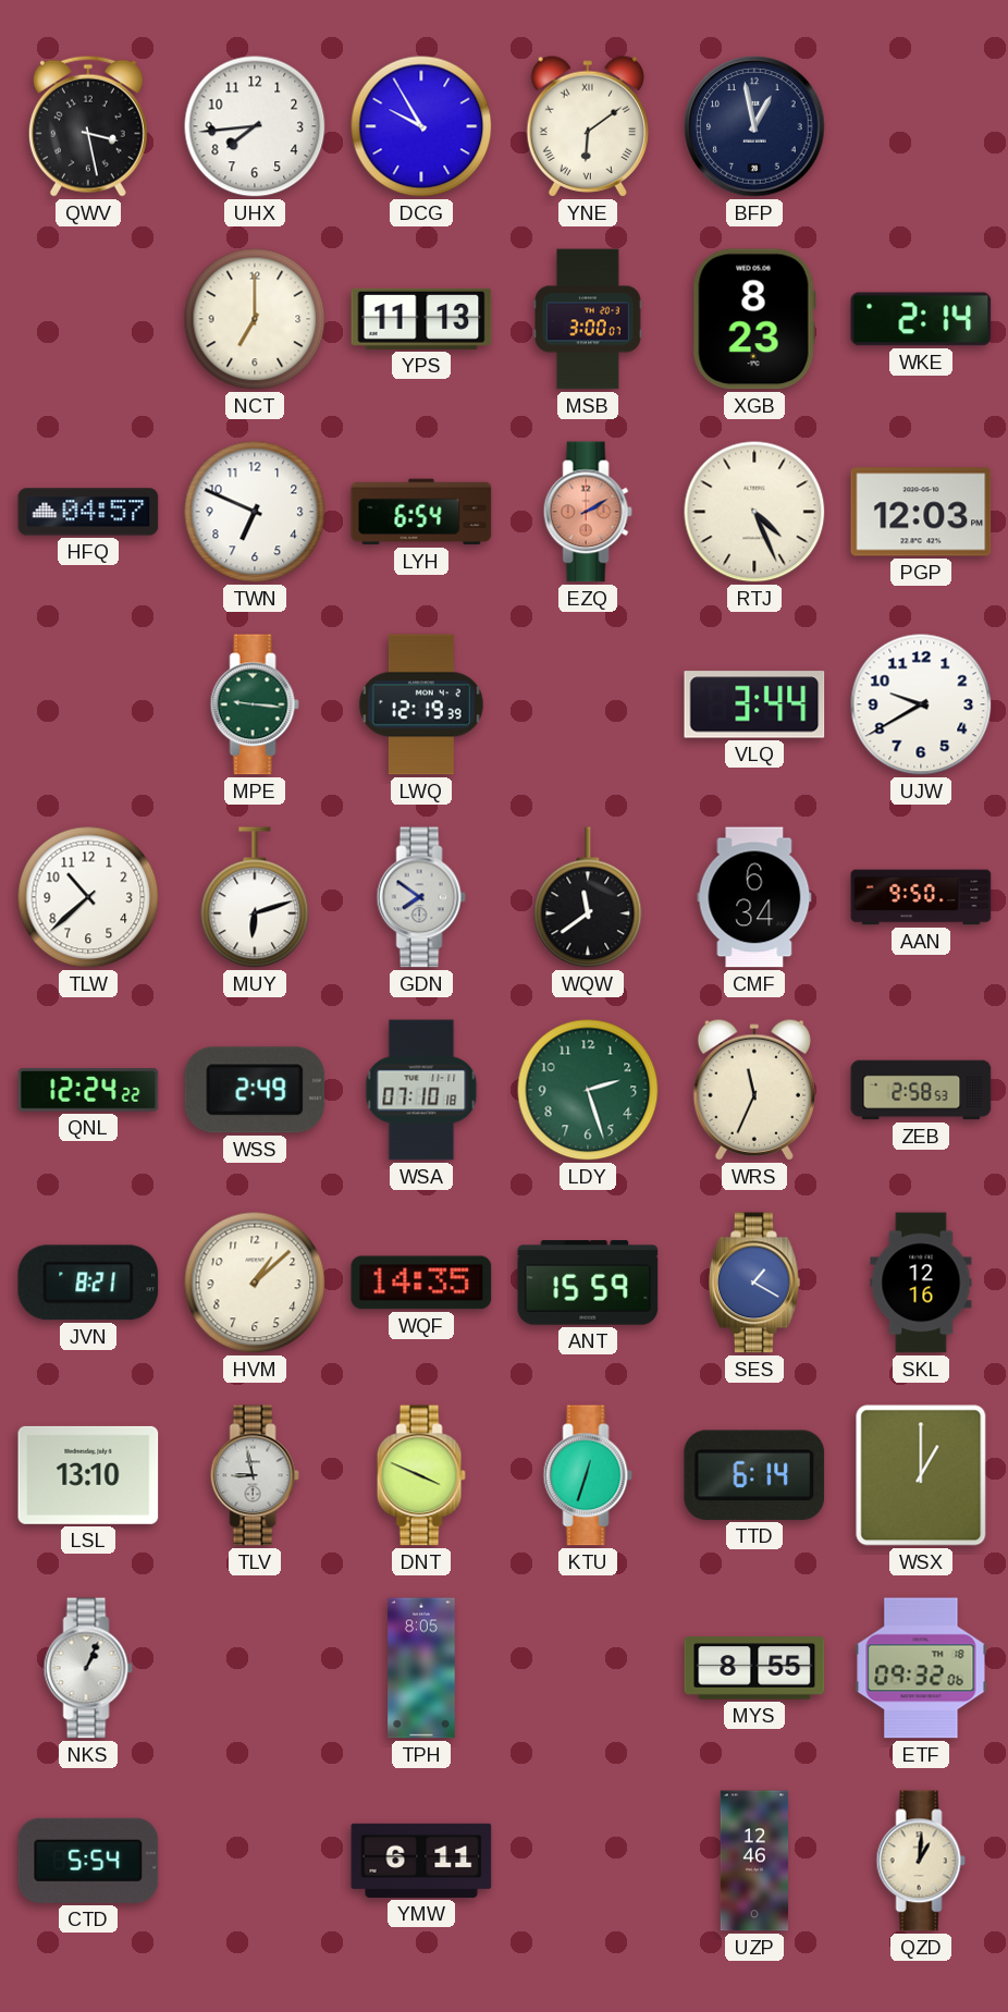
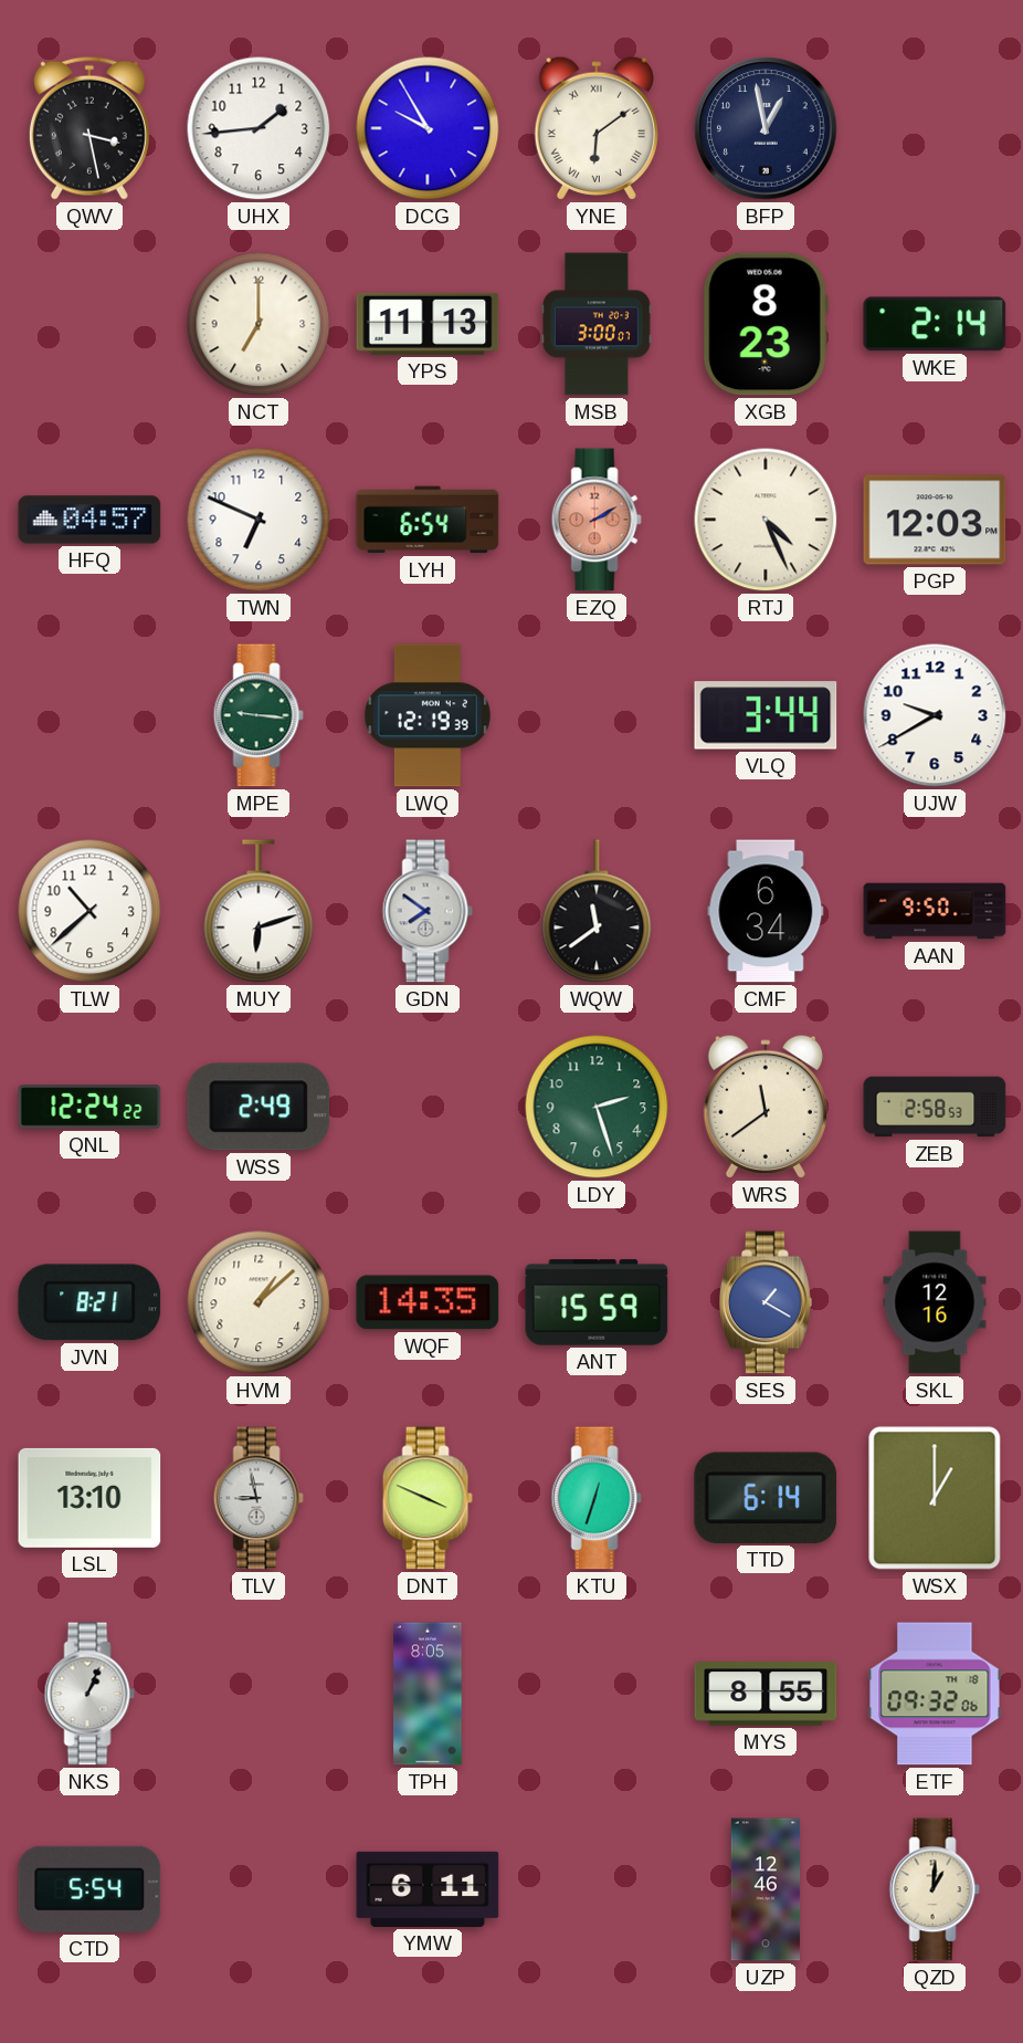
UHX: 7:44 -> 1:44 (259, 128)
WSA: 07:10 -> none (421, 1090)
WRS: 11:34 -> 11:39 (764, 1107)
